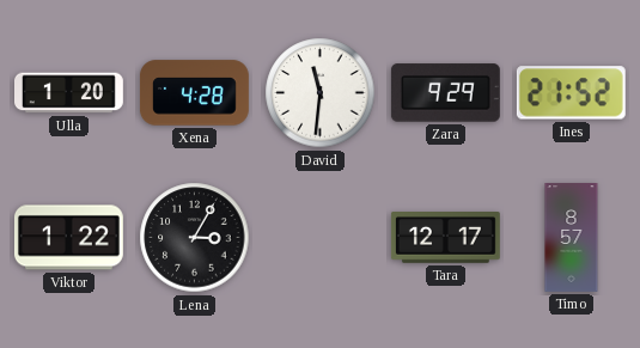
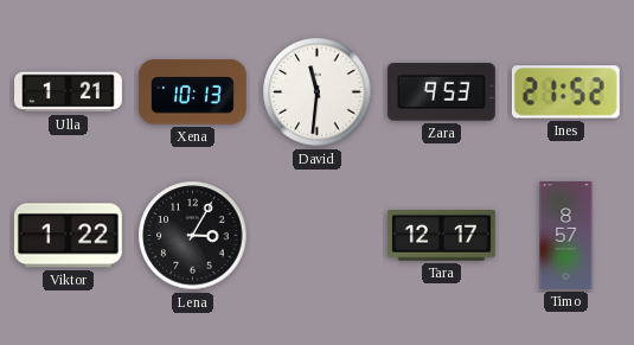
Ulla: 1:20 -> 1:21 (69, 92)
Xena: 4:28 -> 10:13 (192, 92)
Zara: 9:29 -> 9:53 (441, 92)
